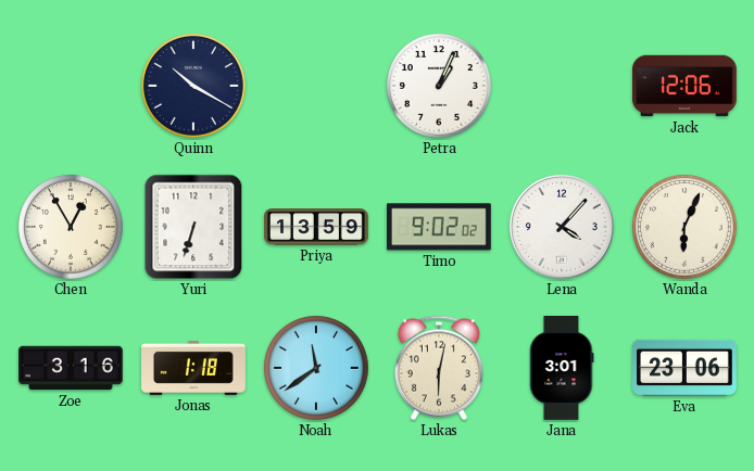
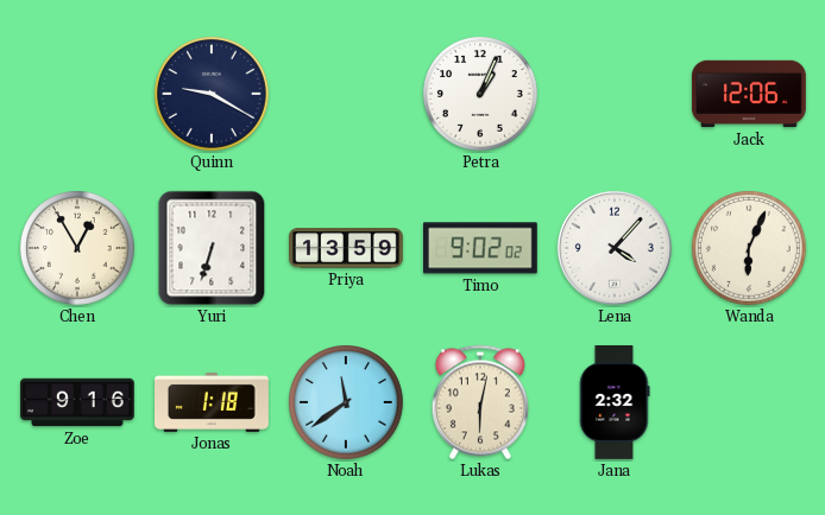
Quinn: 10:20 -> 9:20 (213, 95)
Zoe: 3:16 -> 9:16 (78, 402)
Jana: 3:01 -> 2:32 (615, 403)
Eva: 23:06 -> none (686, 368)
